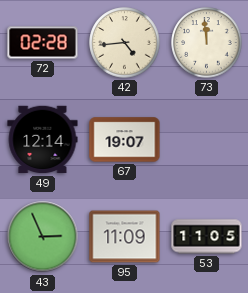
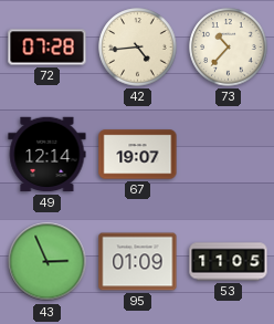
72: 02:28 -> 07:28 (48, 48)
73: 11:59 -> 10:37 (229, 48)
95: 11:09 -> 01:09 (138, 262)
